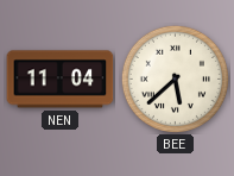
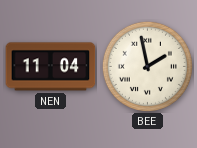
BEE: 5:38 -> 1:58 (147, 66)
